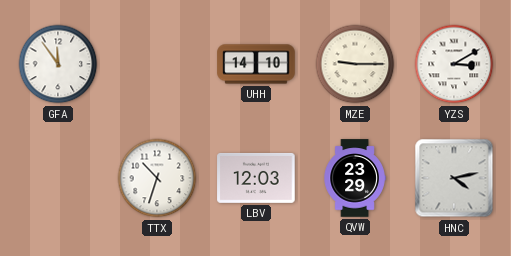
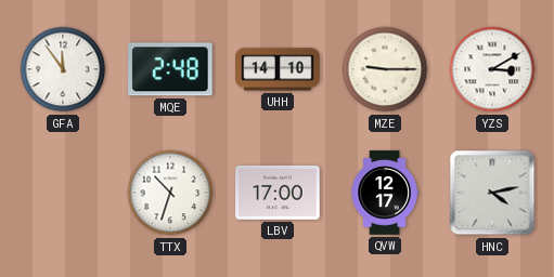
MQE: none -> 2:48 (171, 69)
LBV: 12:03 -> 17:00 (278, 193)
QVW: 23:29 -> 12:17 (385, 193)
